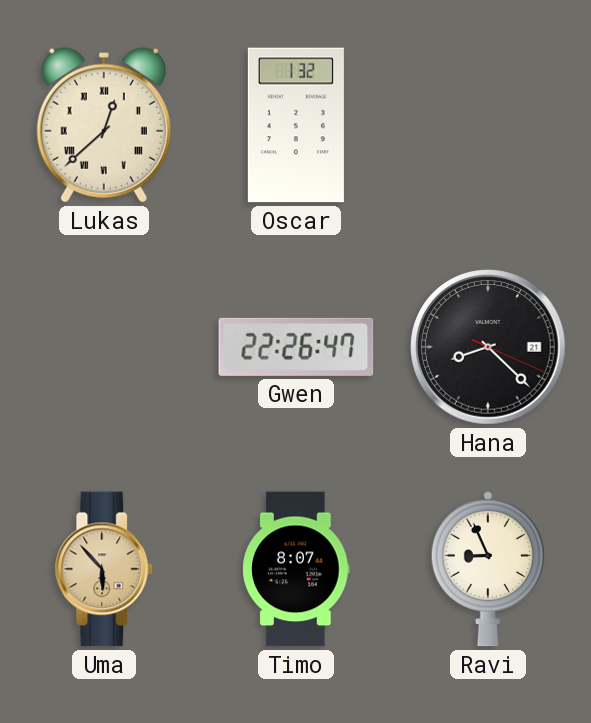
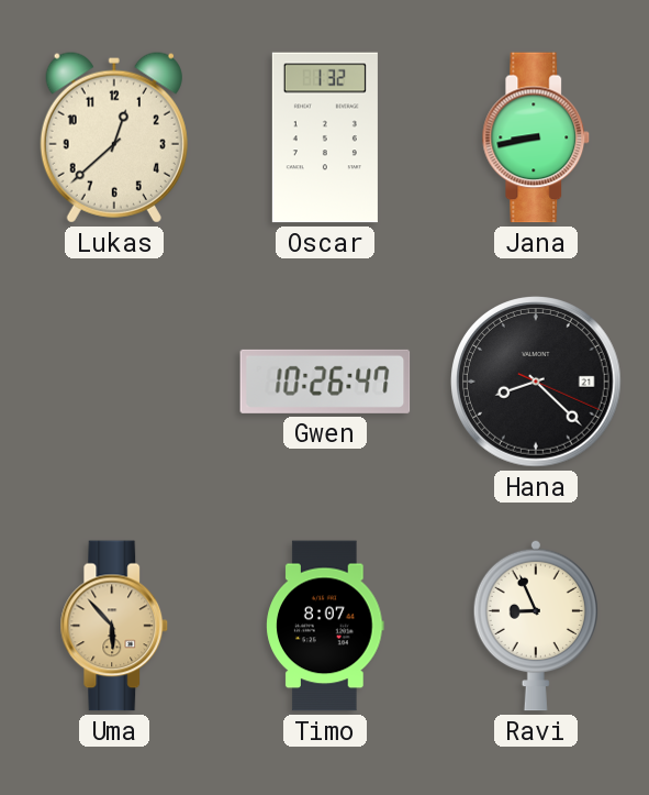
Lukas numerals: Roman -> Arabic (114, 137)
Jana: none -> 8:43 (536, 137)
Gwen: 22:26 -> 10:26 (325, 382)
